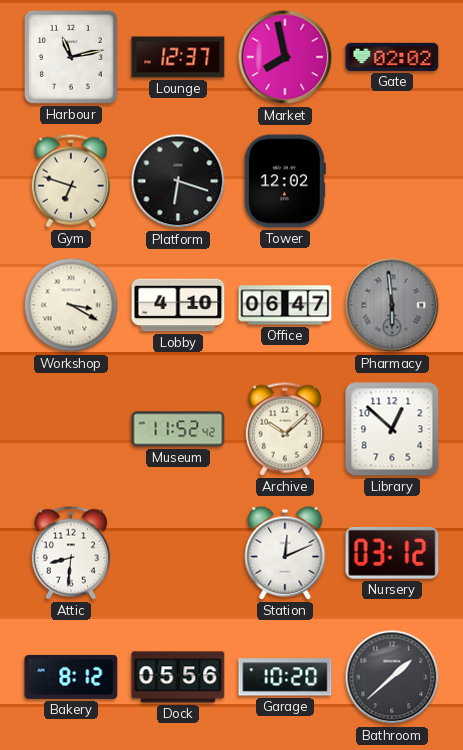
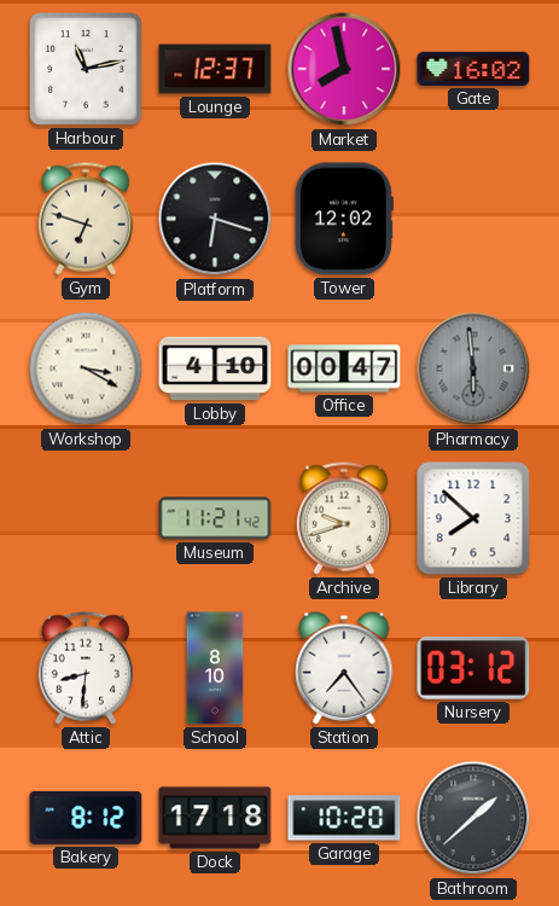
Gate: 02:02 -> 16:02 (473, 69)
Office: 06:47 -> 00:47 (344, 368)
Museum: 11:52 -> 11:21 (215, 518)
Archive: 10:08 -> 9:42 (344, 518)
Library: 12:52 -> 7:52 (473, 518)
School: none -> 8:10 (215, 668)
Station: 12:11 -> 7:24 (344, 668)
Dock: 05:56 -> 17:18 (215, 818)
